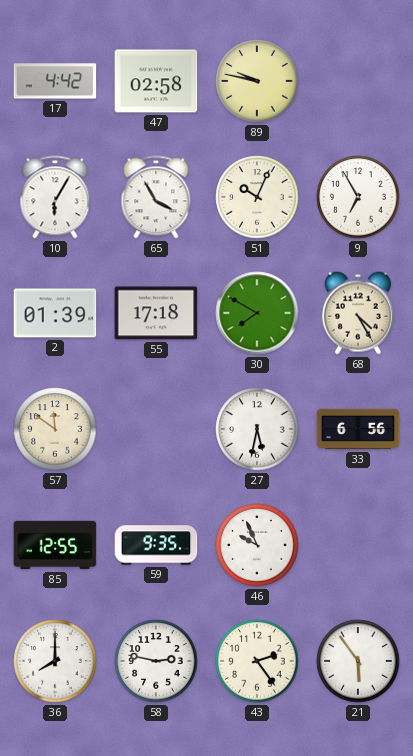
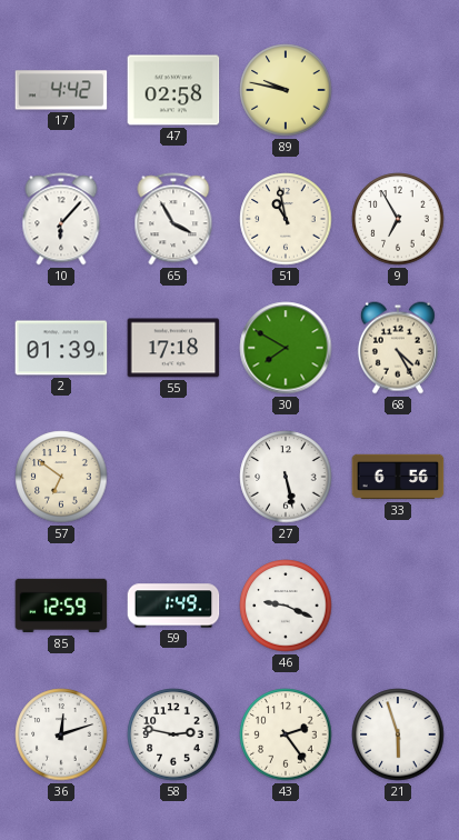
10: 6:05 -> 6:07 (61, 219)
51: 10:04 -> 10:58 (286, 219)
57: 11:51 -> 6:51 (61, 477)
27: 5:32 -> 5:28 (286, 477)
85: 12:55 -> 12:59 (61, 606)
59: 9:35 -> 1:49 (173, 606)
46: 9:56 -> 9:19 (286, 606)
36: 8:00 -> 12:12 (61, 734)
21: 5:54 -> 5:57 (398, 734)
